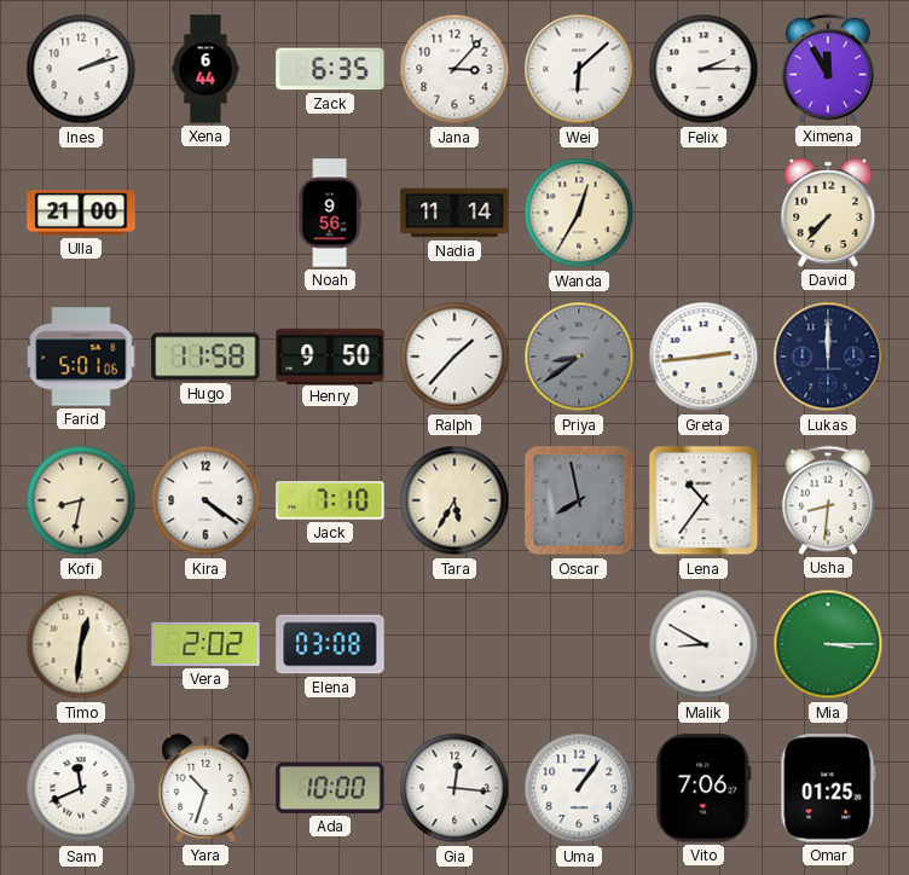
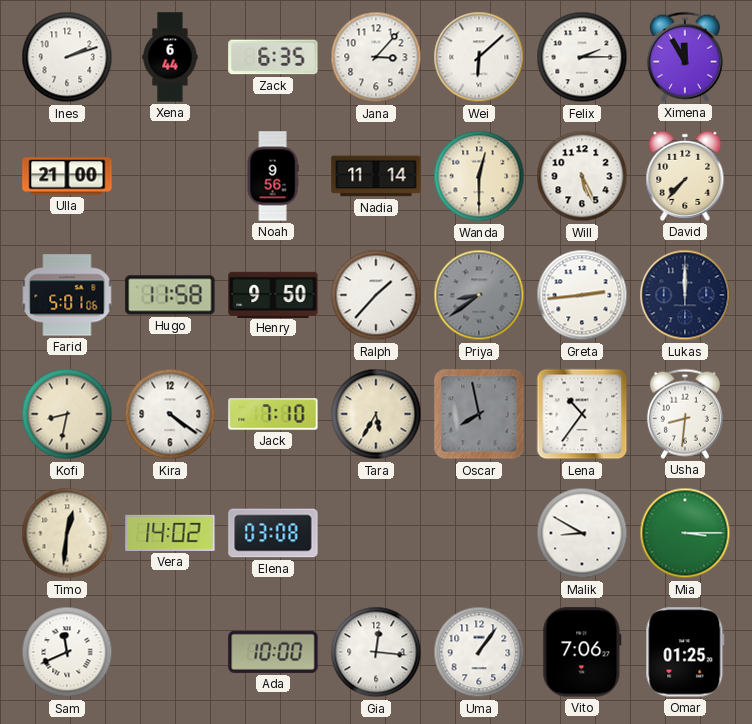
Wanda: 12:35 -> 12:30 (479, 176)
Will: none -> 5:26 (582, 176)
Vera: 2:02 -> 14:02 (170, 533)
Yara: 10:33 -> none (205, 788)
